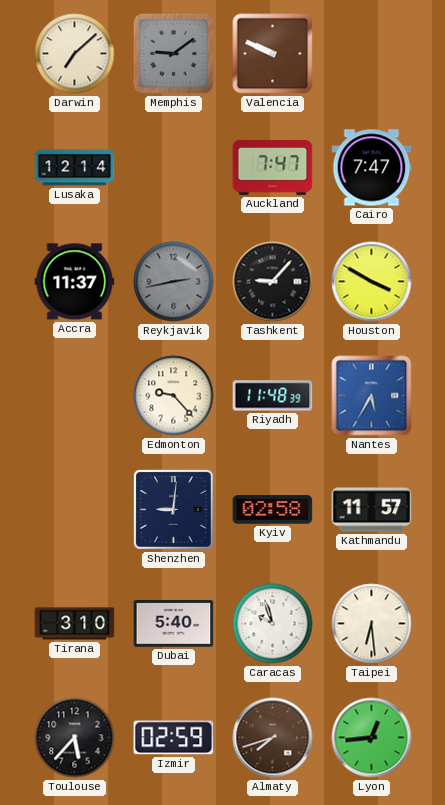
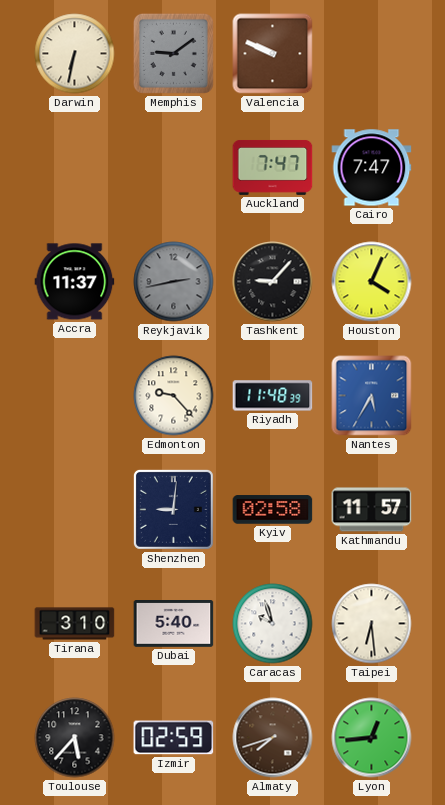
Darwin: 7:08 -> 6:32 (75, 54)
Lusaka: 12:14 -> none (75, 168)
Houston: 3:50 -> 4:04 (372, 282)
